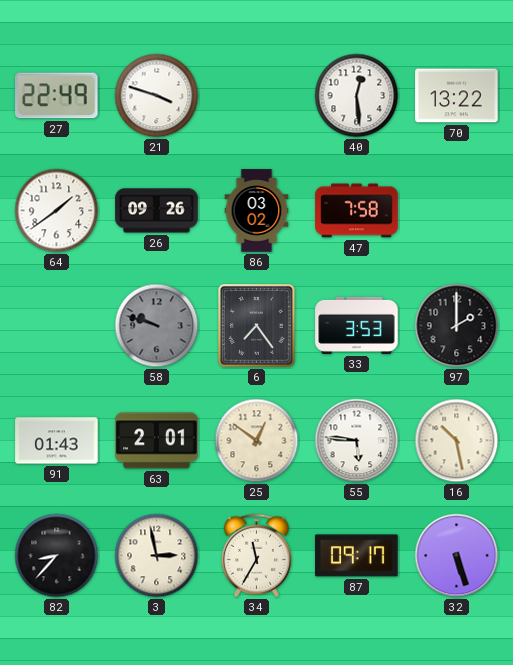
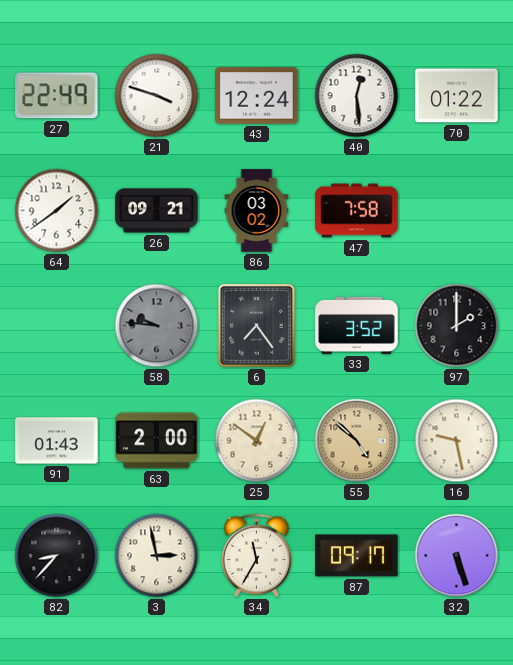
43: none -> 12:24 (257, 96)
70: 13:22 -> 01:22 (457, 96)
26: 09:26 -> 09:21 (157, 211)
58: 9:48 -> 9:46 (157, 326)
33: 3:53 -> 3:52 (357, 325)
63: 2:01 -> 2:00 (157, 441)
55: 5:46 -> 4:52 (357, 441)
55 dial: white -> champagne (357, 441)
16: 10:28 -> 9:28 (457, 441)
